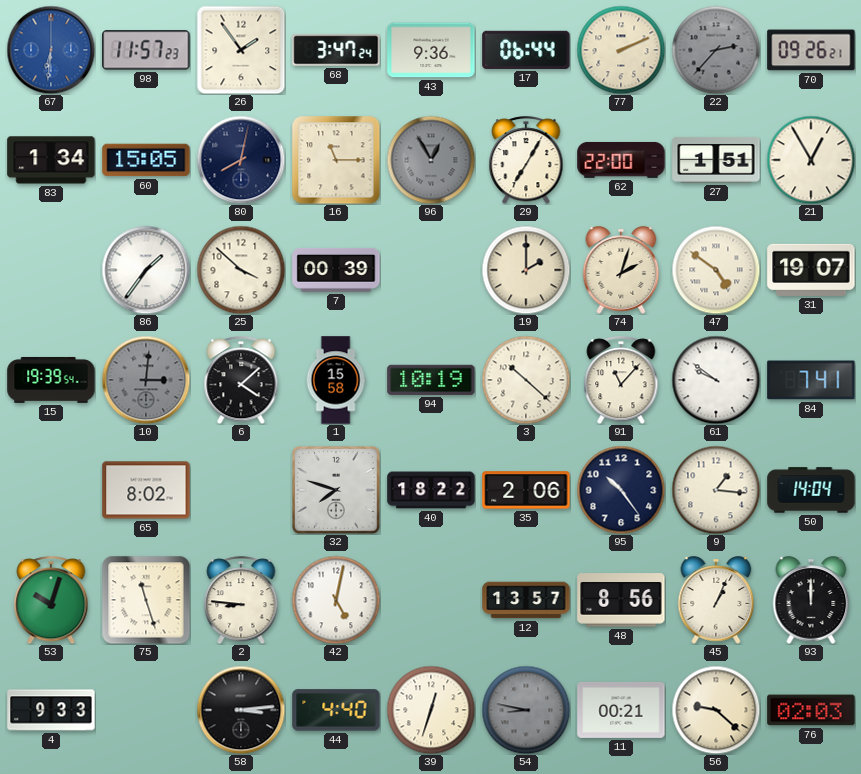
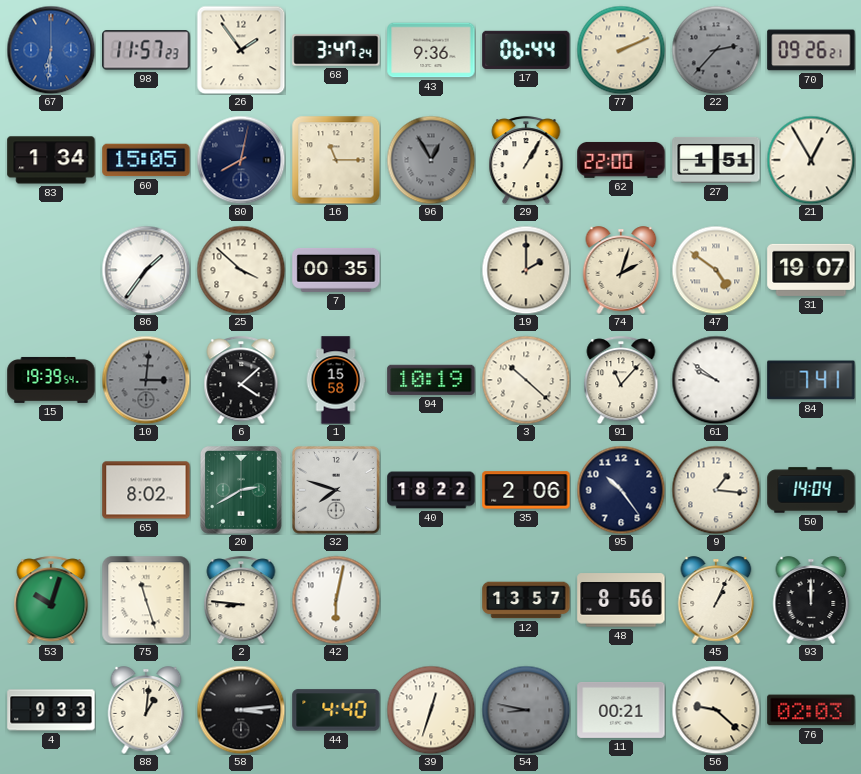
29: 7:05 -> 1:05 (526, 160)
7: 00:39 -> 00:35 (336, 270)
20: none -> 2:40 (242, 491)
42: 5:02 -> 6:02 (336, 600)
88: none -> 1:01 (146, 710)
